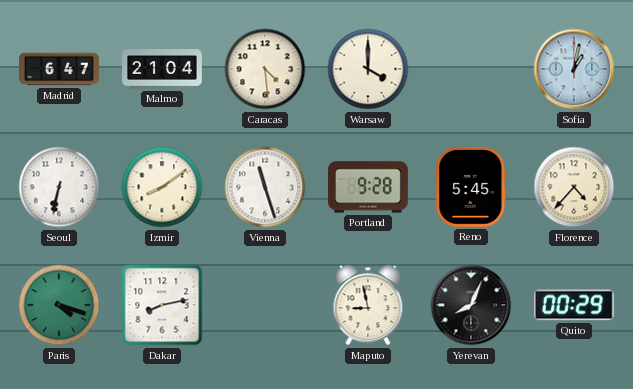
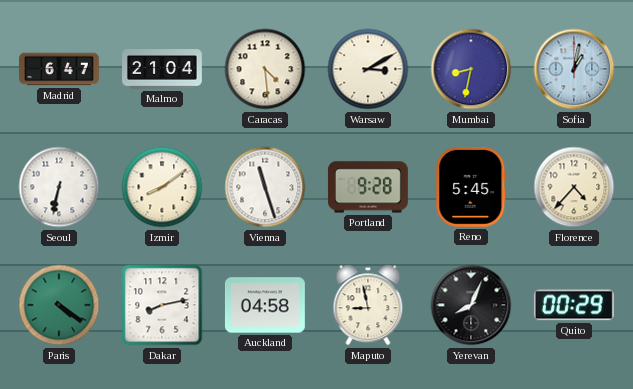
Warsaw: 4:00 -> 3:10 (368, 69)
Mumbai: none -> 8:32 (471, 69)
Paris: 4:18 -> 4:21 (59, 305)
Auckland: none -> 04:58 (265, 305)
